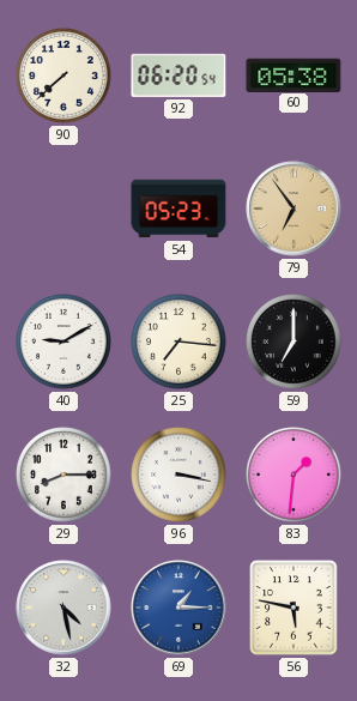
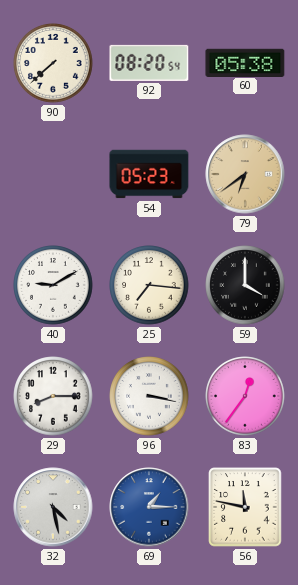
92: 06:20 -> 08:20 (149, 63)
79: 6:54 -> 6:39 (245, 174)
59: 7:00 -> 4:00 (245, 285)
83: 1:31 -> 12:36 (245, 396)
56: 5:47 -> 11:47 (245, 507)
